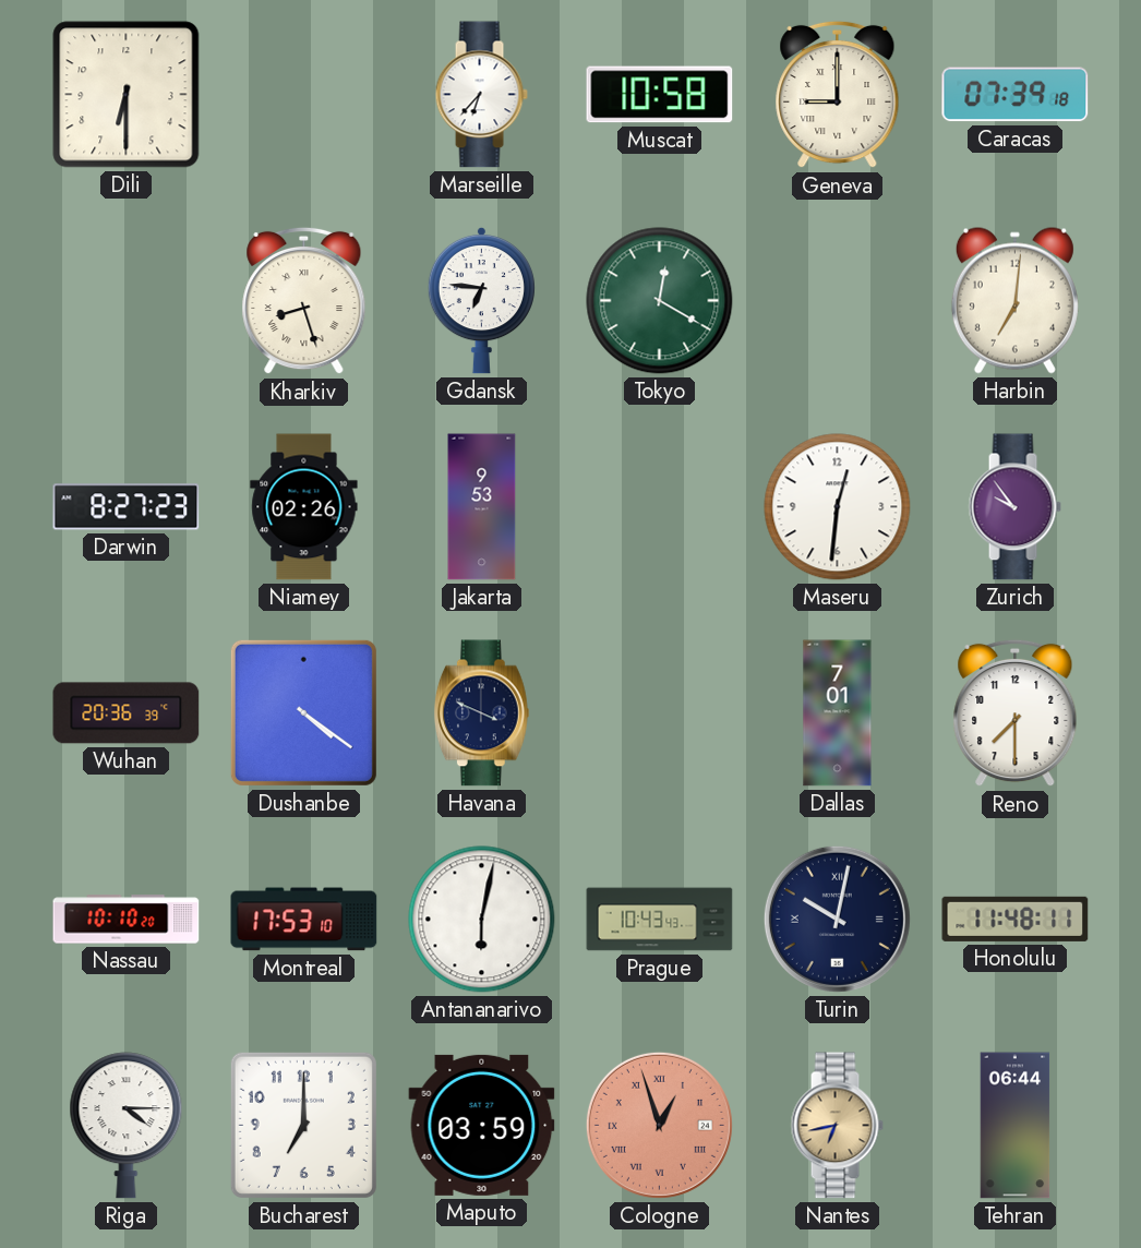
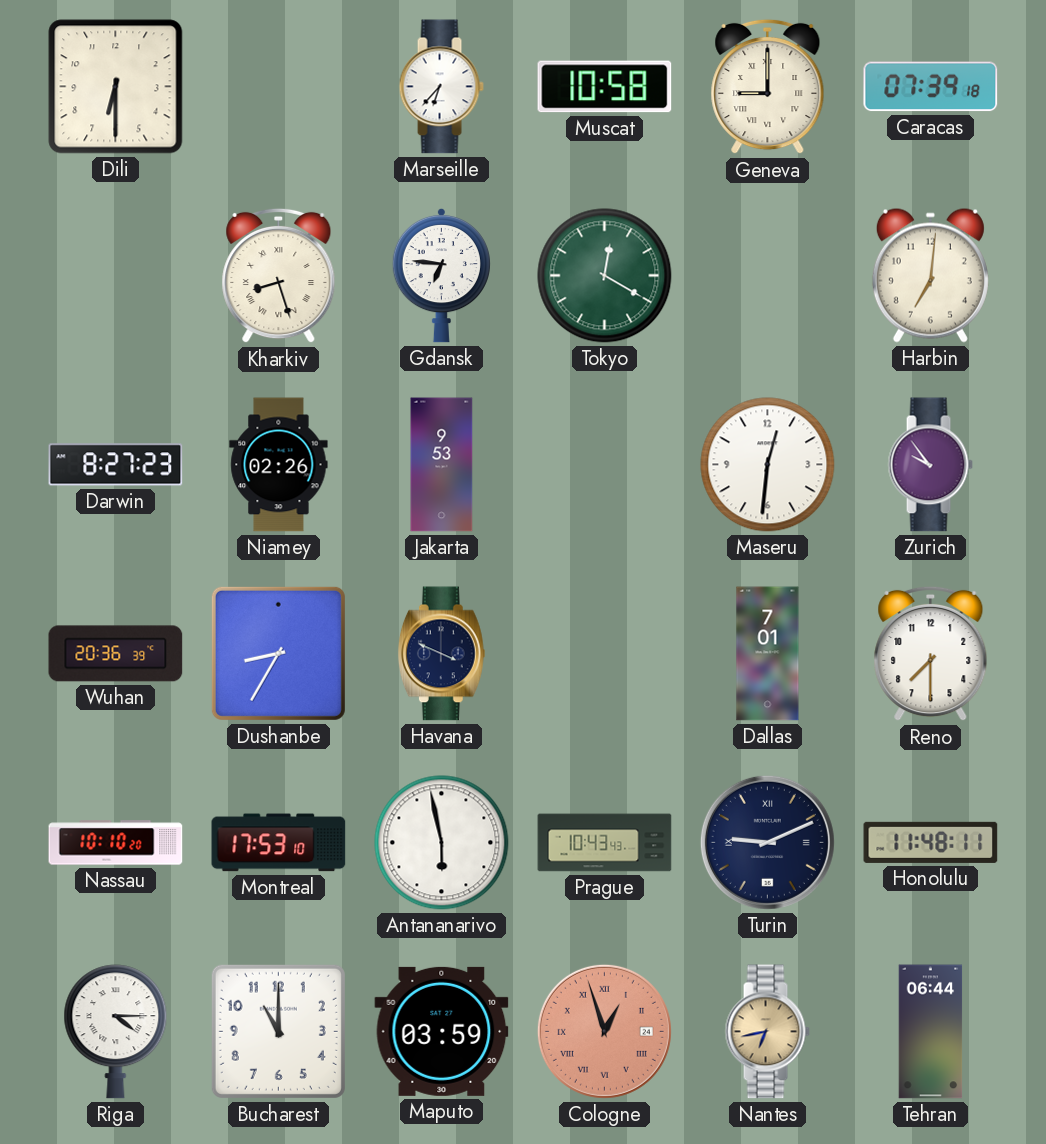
Dushanbe: 4:21 -> 8:35 (278, 653)
Antananarivo: 6:02 -> 5:58 (442, 843)
Turin: 10:02 -> 9:11 (767, 842)
Bucharest: 7:00 -> 11:00 (278, 1031)
